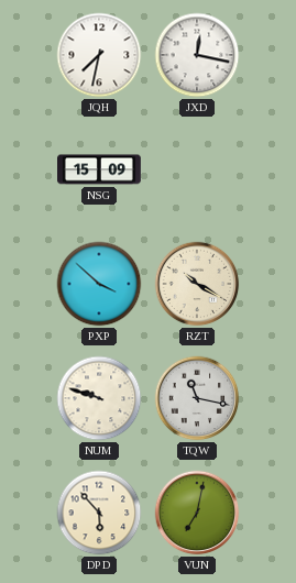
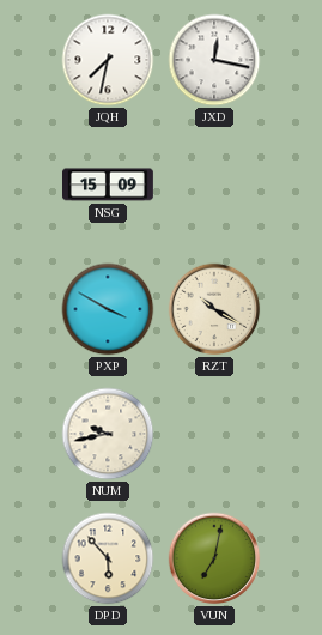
PXP: 3:52 -> 3:50 (108, 309)
NUM: 9:48 -> 9:43 (108, 434)
TQW: 11:17 -> none (197, 398)
